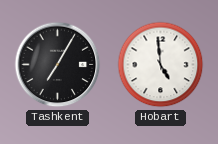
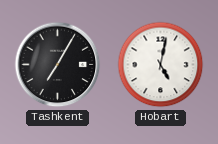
Hobart: 4:59 -> 5:02 (161, 65)
